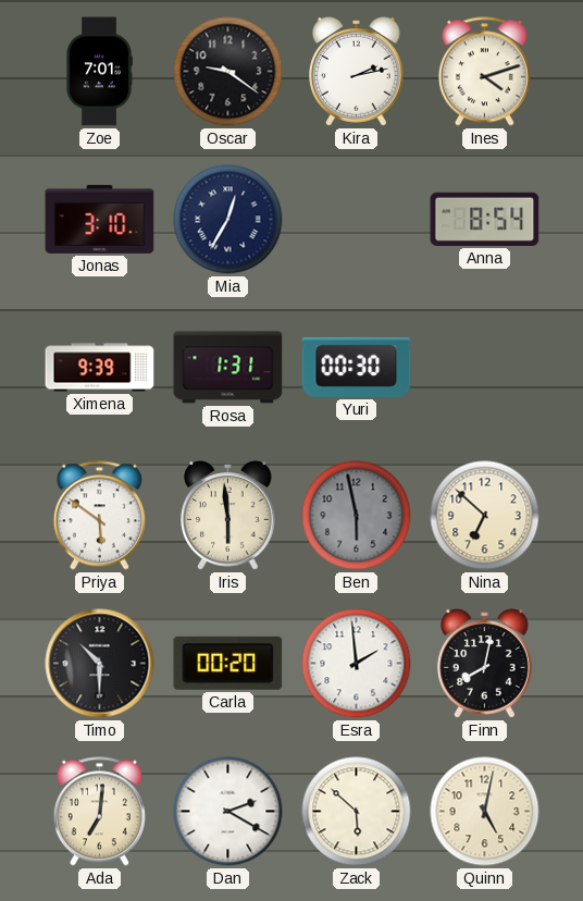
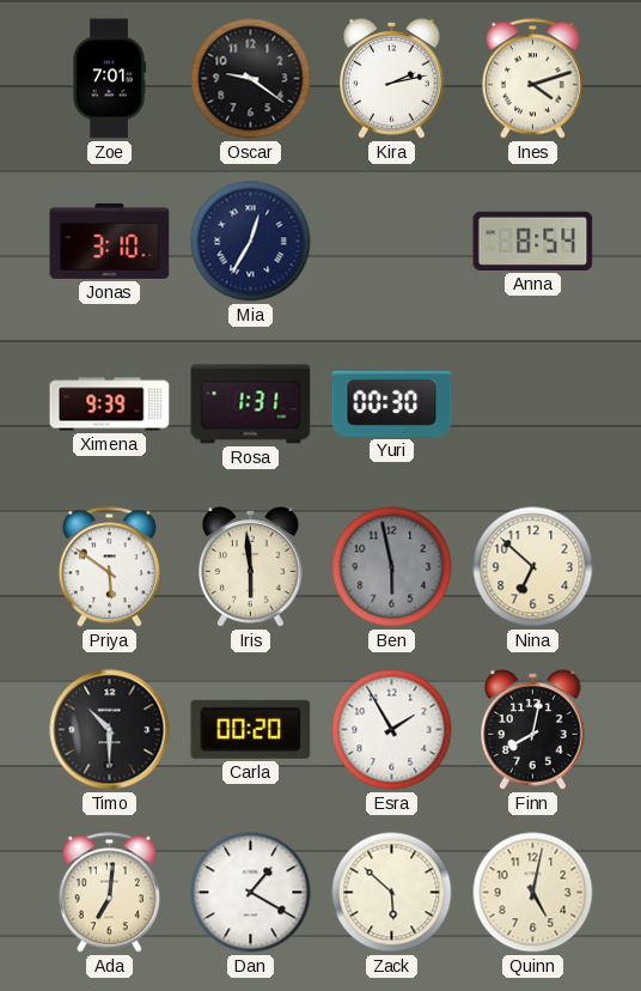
Esra: 1:59 -> 1:55 (392, 730)
Dan: 2:20 -> 1:20 (251, 893)
